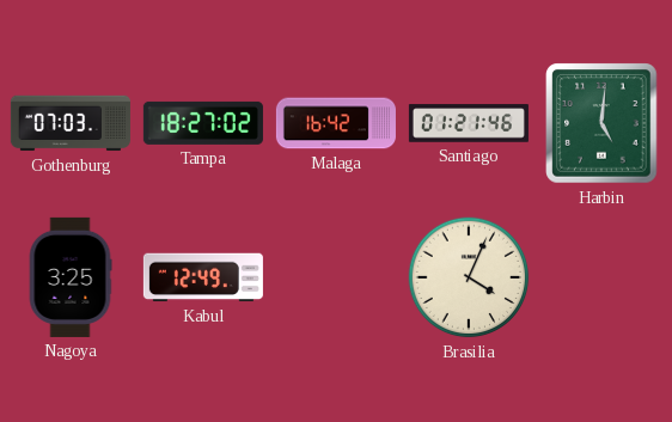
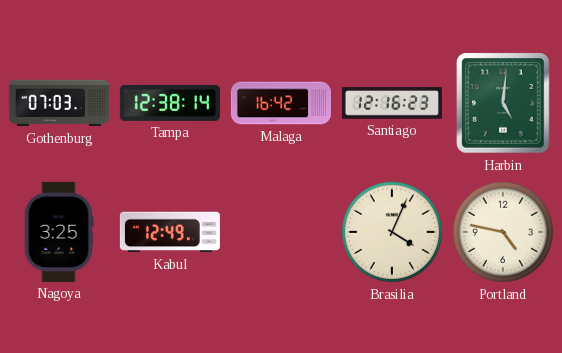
Tampa: 18:27 -> 12:38 (170, 103)
Santiago: 01:21 -> 12:16 (392, 103)
Portland: none -> 4:47 (503, 232)
